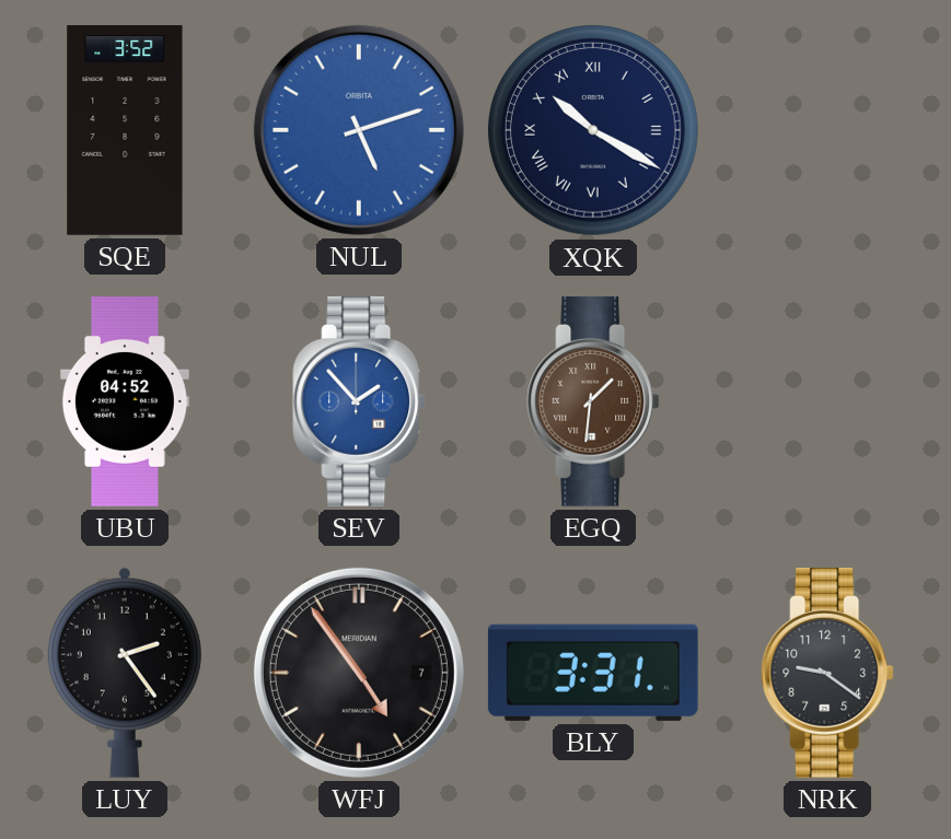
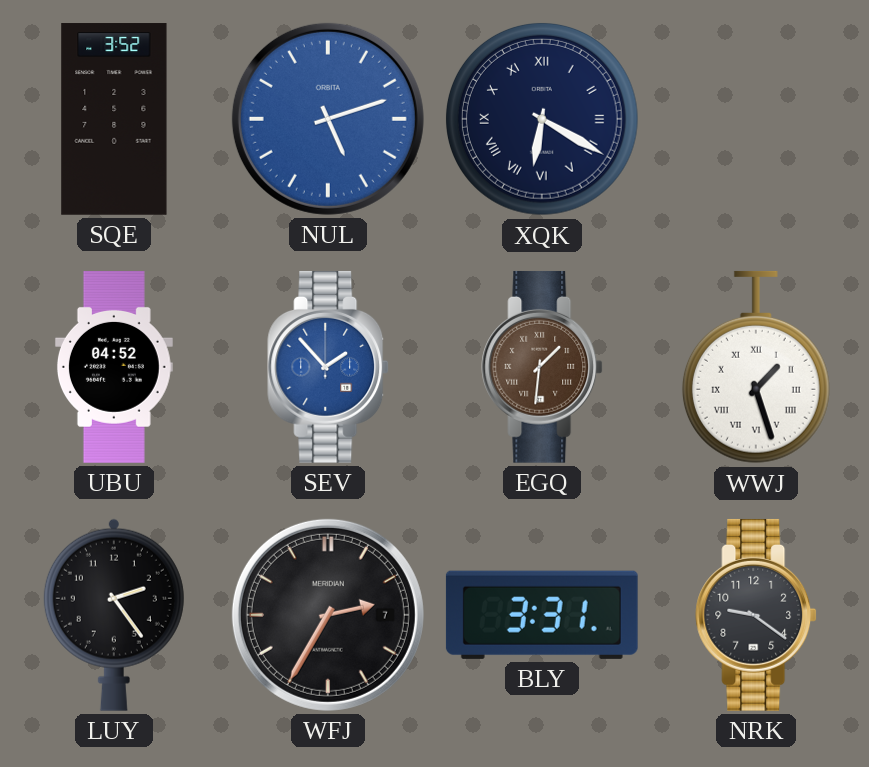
XQK: 10:20 -> 6:20 (542, 119)
WWJ: none -> 1:27 (756, 367)
WFJ: 4:54 -> 2:35 (328, 615)
